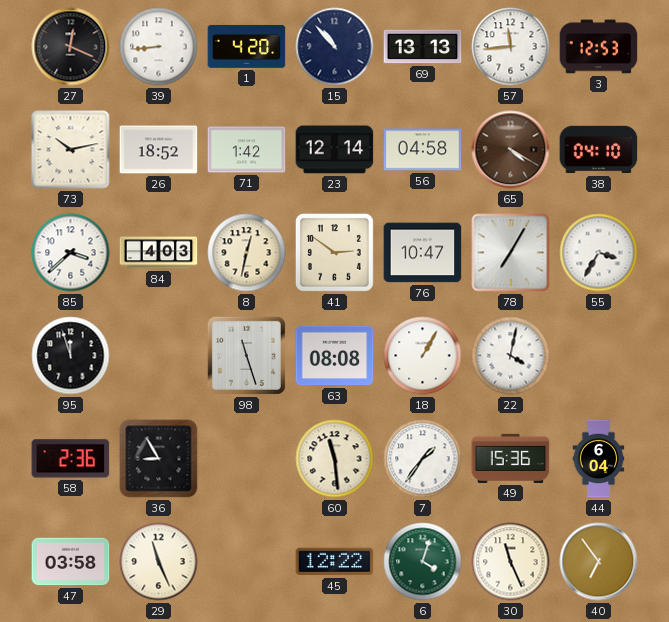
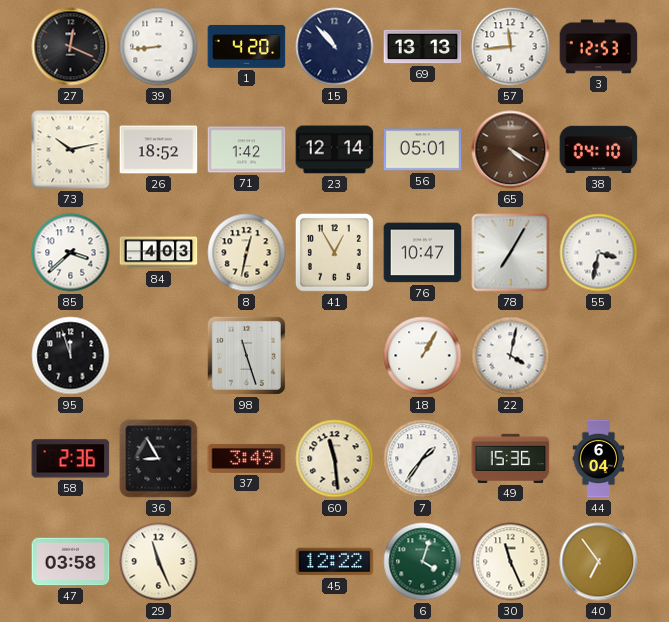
56: 04:58 -> 05:01 (423, 150)
41: 2:51 -> 12:55 (334, 252)
55: 3:35 -> 3:32 (599, 253)
63: 08:08 -> none (335, 356)
37: none -> 3:49 (247, 458)
